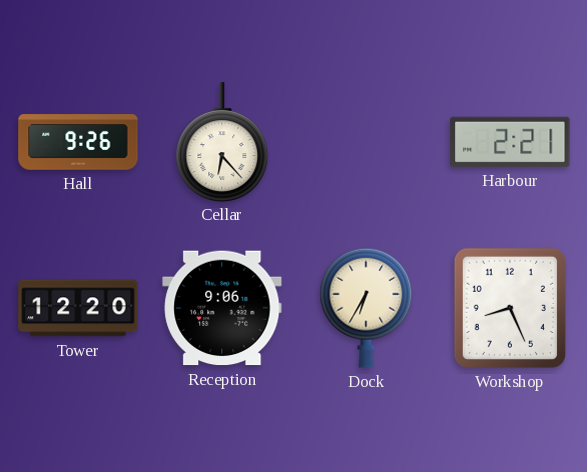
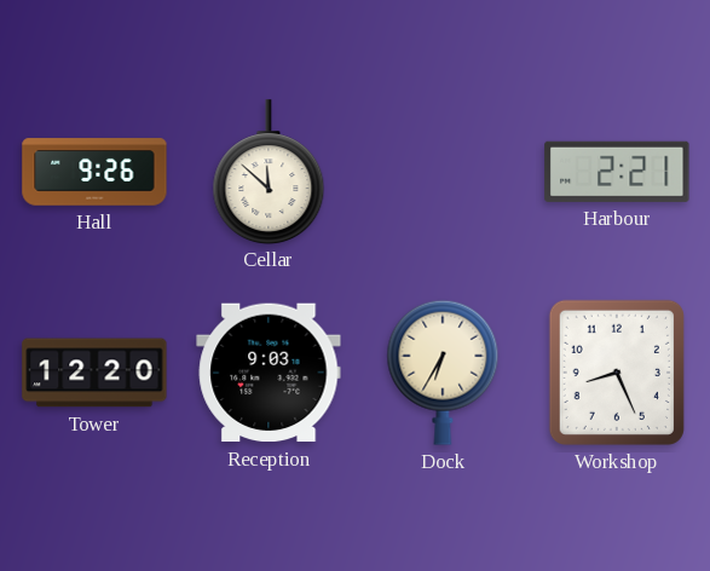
Cellar: 6:23 -> 11:52 (269, 172)
Reception: 9:06 -> 9:03 (269, 373)
